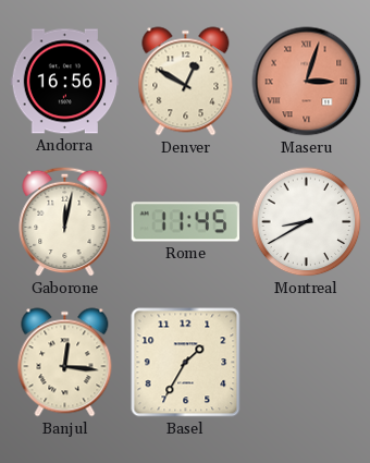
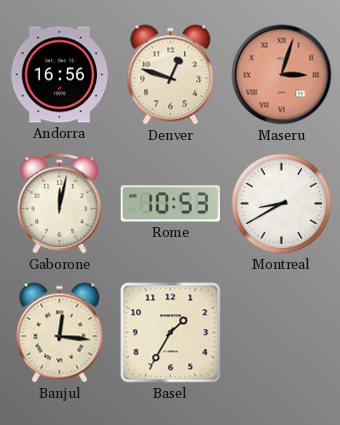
Denver: 12:50 -> 12:48 (171, 75)
Rome: 11:45 -> 10:53 (170, 204)
